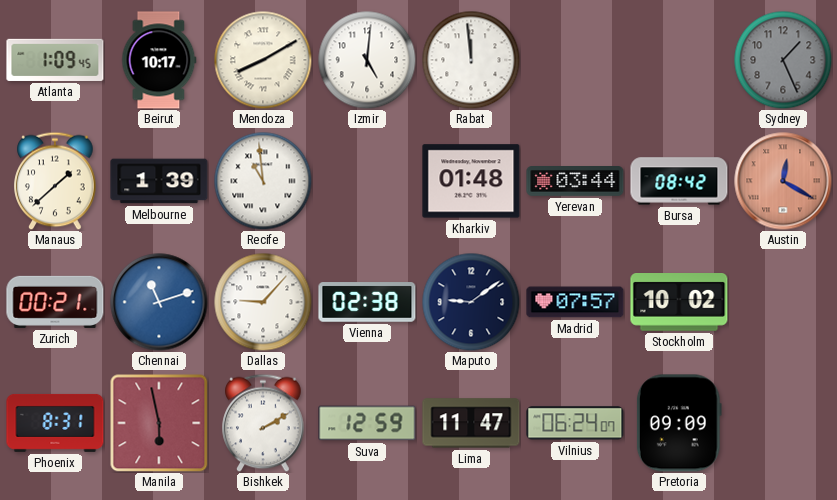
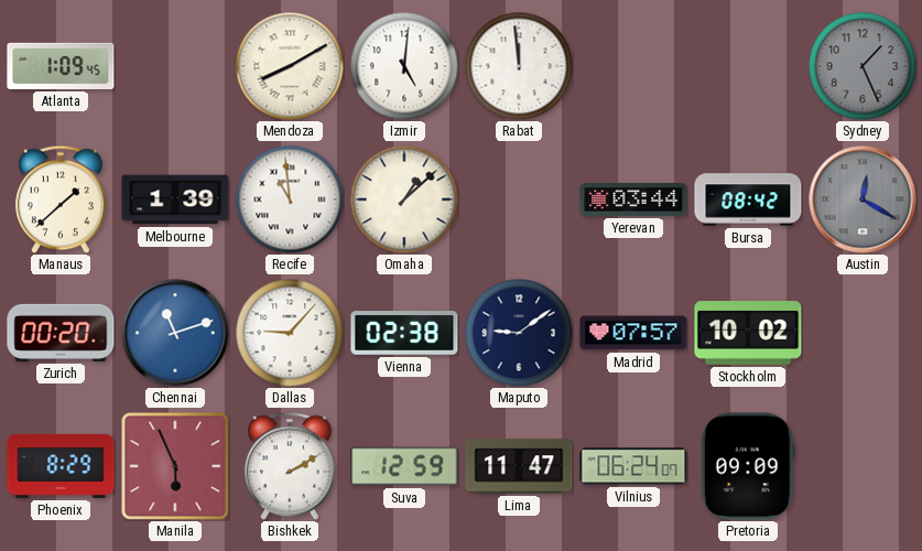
Beirut: 10:17 -> none (159, 60)
Omaha: none -> 1:08 (404, 199)
Kharkiv: 01:48 -> none (471, 181)
Austin dial: salmon -> grey (863, 199)
Zurich: 00:21 -> 00:20 (61, 333)
Phoenix: 8:31 -> 8:29 (61, 466)
Manila: 5:58 -> 5:56 (175, 466)
